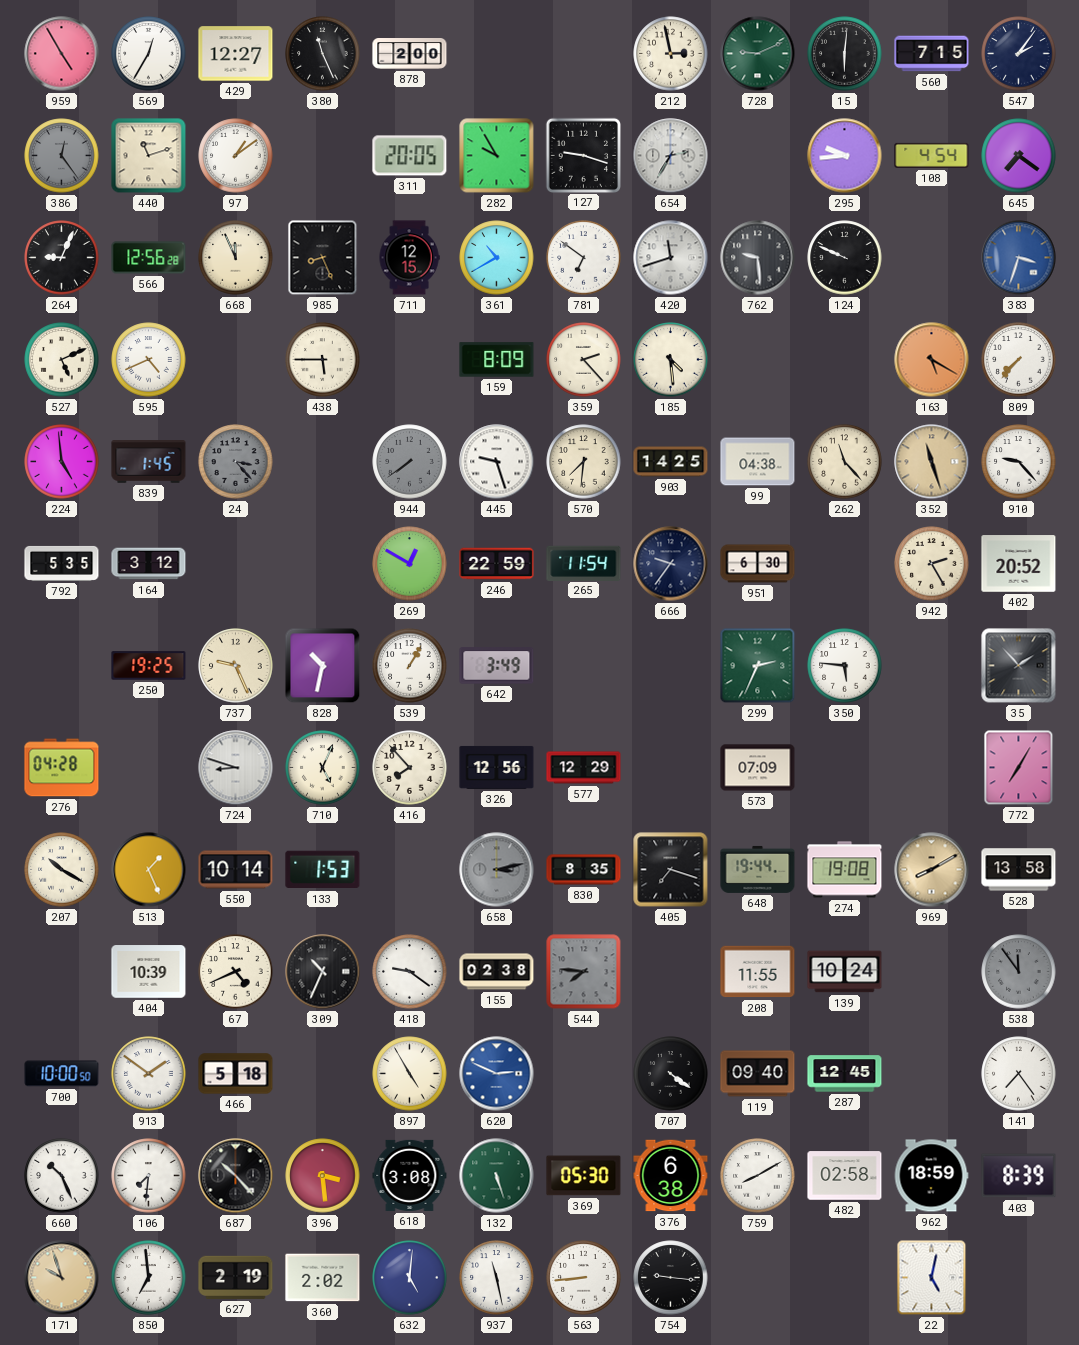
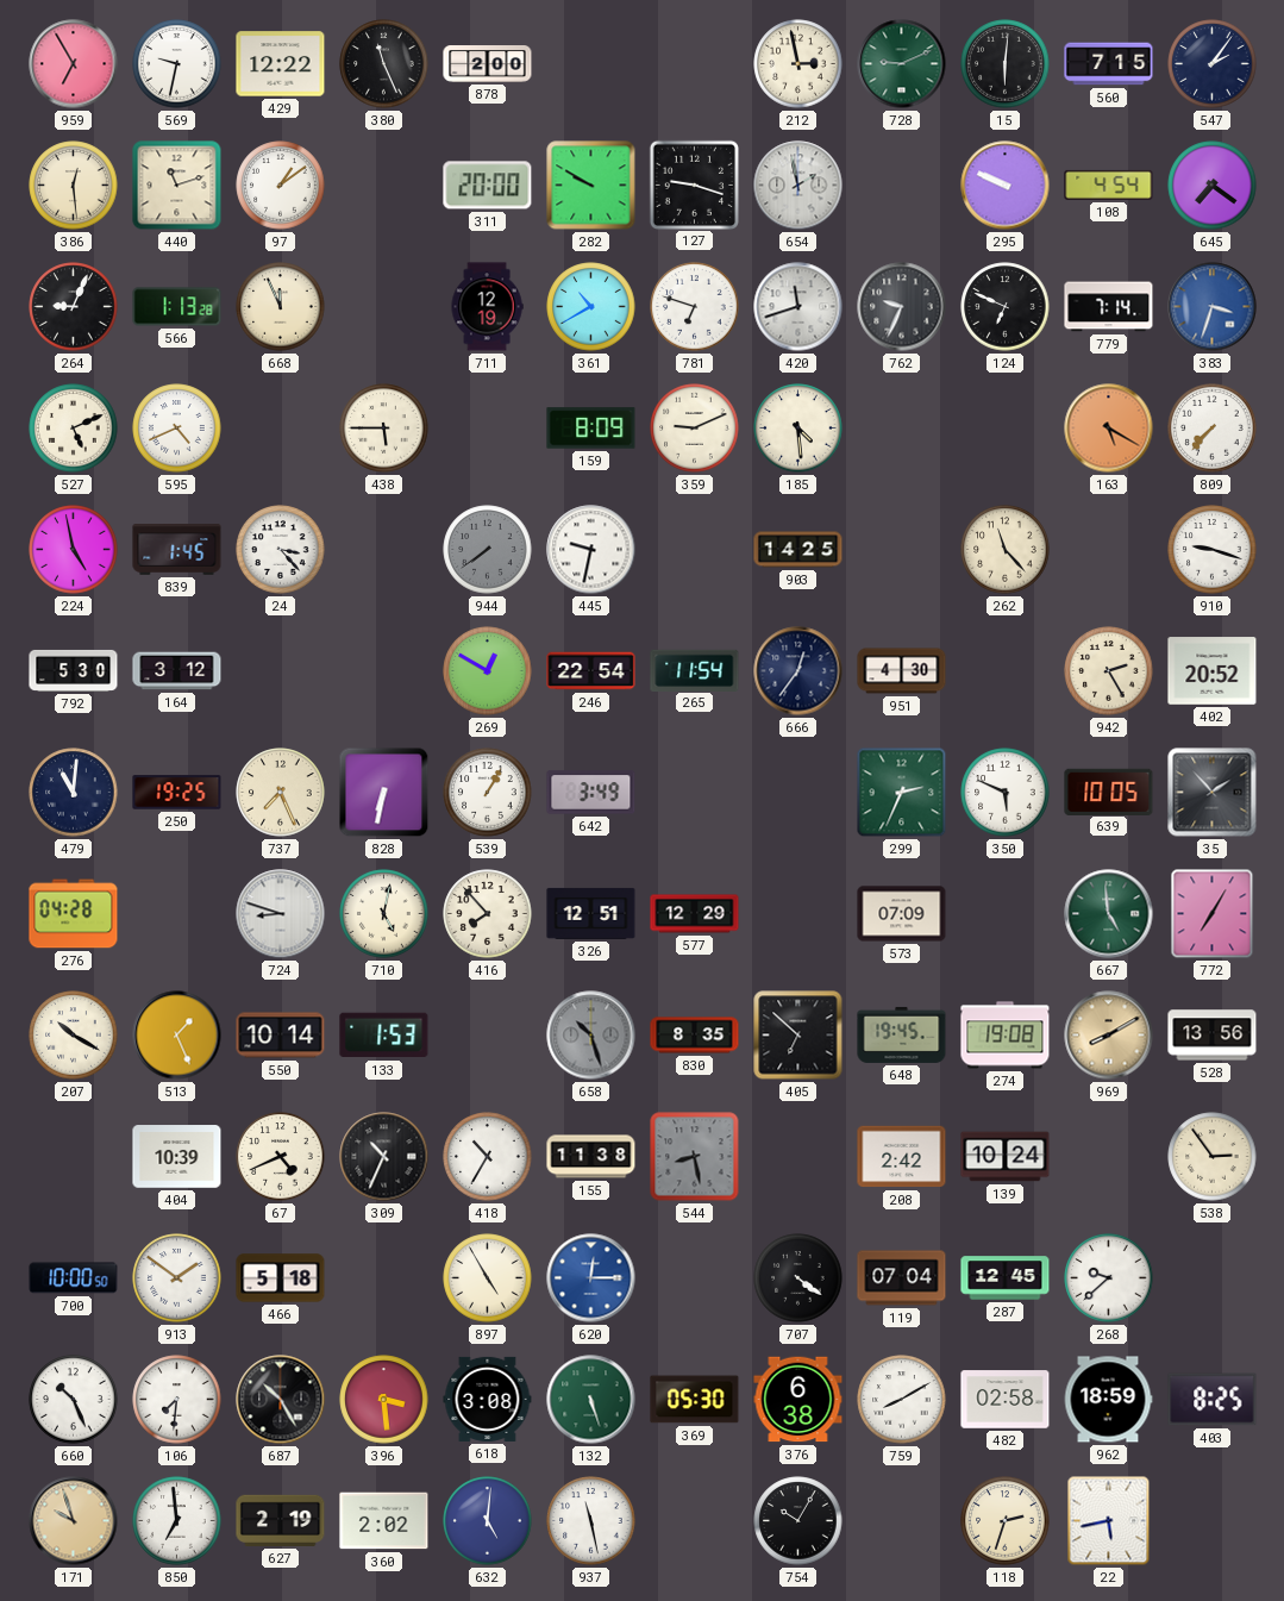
959: 4:55 -> 6:55 (74, 64)
569: 12:35 -> 9:32 (177, 64)
429: 12:27 -> 12:22 (281, 64)
386: 12:24 -> 12:29 (74, 186)
386 dial: grey -> cream (74, 186)
311: 20:05 -> 20:00 (488, 186)
282: 9:55 -> 9:50 (591, 186)
654: 2:35 -> 1:58 (798, 186)
295: 9:44 -> 9:49 (1006, 186)
566: 12:56 -> 1:13 (177, 307)
985: 8:26 -> none (323, 258)
711: 12:15 -> 12:19 (487, 307)
781: 6:51 -> 6:48 (695, 307)
762: 9:29 -> 9:34 (902, 307)
124: 9:49 -> 6:49 (1006, 307)
779: none -> 7:14 (1109, 307)
359: 2:23 -> 9:11 (695, 429)
224: 4:59 -> 4:58 (74, 550)
24 dial: grey -> white (281, 550)
445: 9:27 -> 9:32 (591, 550)
570: 7:31 -> none (584, 462)
99: 04:38 -> none (758, 462)
352: 11:27 -> none (932, 462)
910: 9:23 -> 9:18 (1213, 550)
792: 5:35 -> 5:30 (74, 670)
246: 22:59 -> 22:54 (591, 671)
666: 9:36 -> 12:36 (798, 671)
951: 6:30 -> 4:30 (902, 671)
479: none -> 11:01 (74, 793)
737: 9:26 -> 7:26 (281, 793)
828: 10:32 -> 6:32 (384, 793)
350: 5:46 -> 5:49 (1006, 793)
639: none -> 10:05 (1109, 792)
710: 5:04 -> 5:02 (384, 914)
326: 12:56 -> 12:51 (591, 913)
667: none -> 4:59 (1109, 914)
658: 3:13 -> 10:27 (591, 1036)
405: 7:18 -> 6:52 (798, 1036)
648: 19:44 -> 19:45 (902, 1034)
528: 13:58 -> 13:56 (1213, 1036)
418: 9:21 -> 10:35 (488, 1157)
155: 02:38 -> 11:38 (591, 1157)
544: 7:46 -> 8:28 (695, 1157)
208: 11:55 -> 2:42 (902, 1157)
538: 11:54 -> 2:54 (1213, 1157)
538 dial: grey -> cream (1213, 1157)
620: 2:49 -> 12:15 (591, 1278)
119: 09:40 -> 07:04 (902, 1278)
268: none -> 9:38 (1109, 1278)
141: 7:24 -> none (1019, 1074)
687: 10:23 -> 10:25 (281, 1400)
403: 8:39 -> 8:25 (1213, 1400)
563: 8:44 -> none (584, 1278)
754: 9:16 -> 10:05 (798, 1521)
118: none -> 2:33 (1006, 1521)
22: 5:02 -> 5:43 (1109, 1521)
